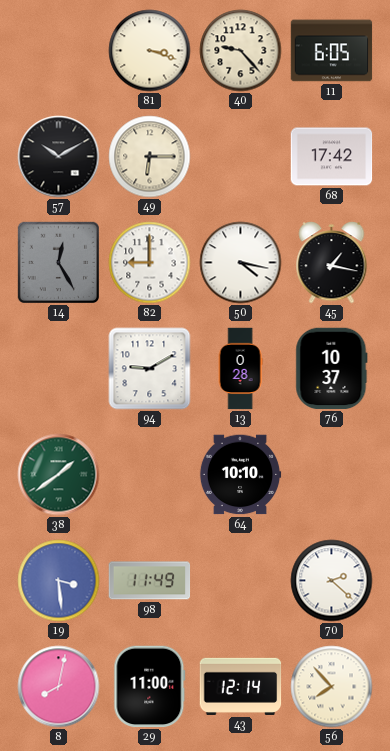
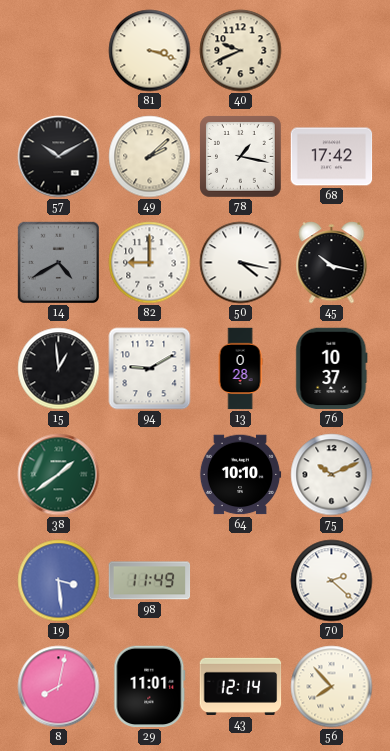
40: 9:23 -> 9:41 (241, 51)
11: 6:05 -> none (332, 51)
49: 6:15 -> 2:08 (150, 157)
78: none -> 1:17 (241, 157)
14: 12:25 -> 4:40 (58, 262)
45: 1:17 -> 10:17 (332, 263)
15: none -> 12:59 (59, 369)
75: none -> 10:11 (332, 475)
29: 11:00 -> 11:01 (150, 687)
